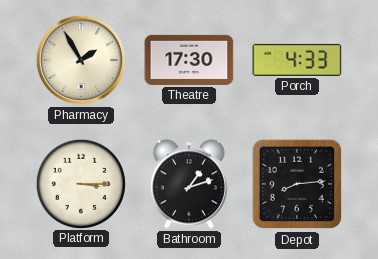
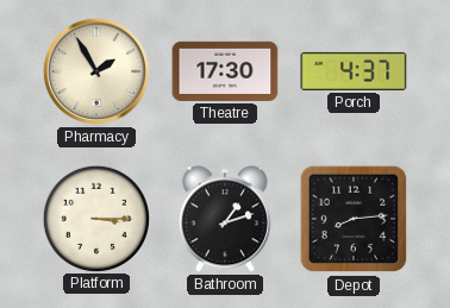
Porch: 4:33 -> 4:37 (354, 71)
